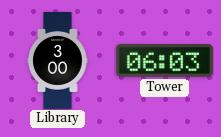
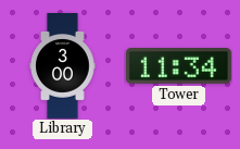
Tower: 06:03 -> 11:34 (178, 66)
